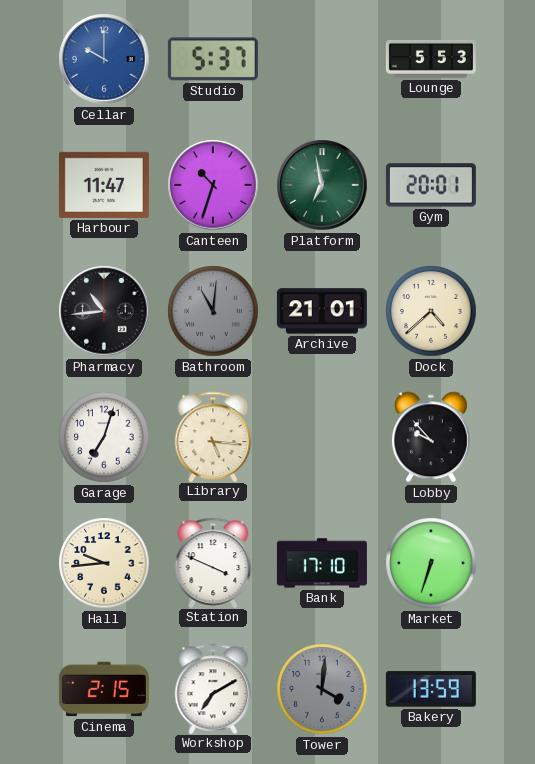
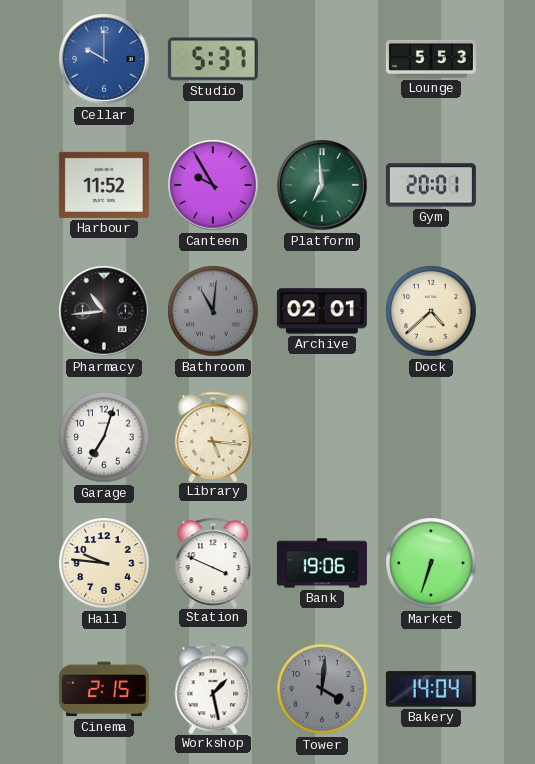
Harbour: 11:47 -> 11:52 (104, 185)
Canteen: 10:33 -> 9:55 (213, 185)
Platform: 6:58 -> 6:59 (322, 185)
Archive: 21:01 -> 02:01 (322, 311)
Lobby: 9:53 -> none (431, 437)
Hall: 9:44 -> 9:46 (104, 563)
Bank: 17:10 -> 19:06 (322, 563)
Workshop: 7:10 -> 1:28 (213, 688)
Bakery: 13:59 -> 14:04 (431, 689)
